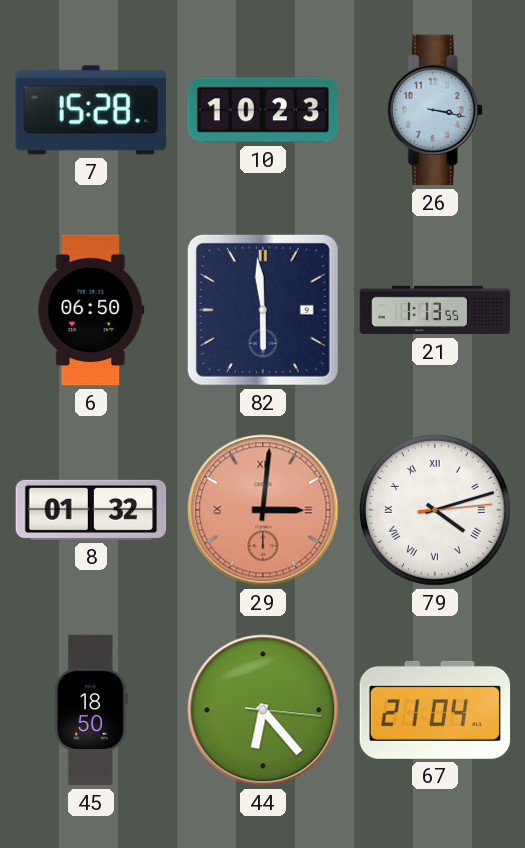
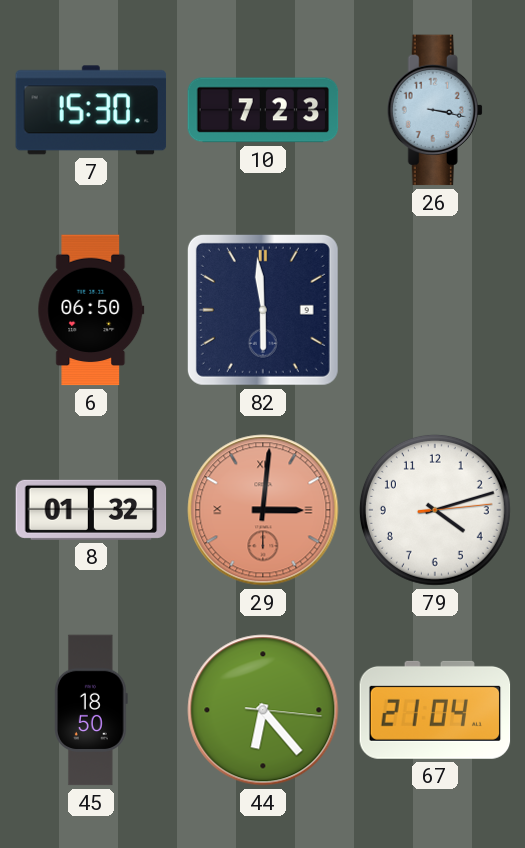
7: 15:28 -> 15:30 (91, 110)
10: 10:23 -> 7:23 (263, 110)
21: 1:13 -> none (435, 310)
79 numerals: Roman -> Arabic (435, 510)
